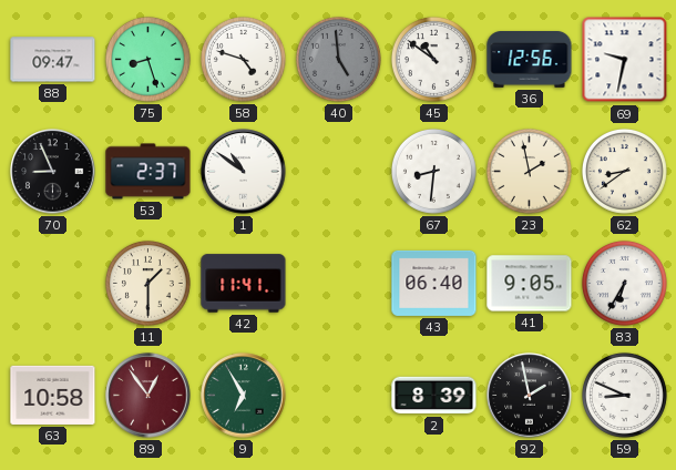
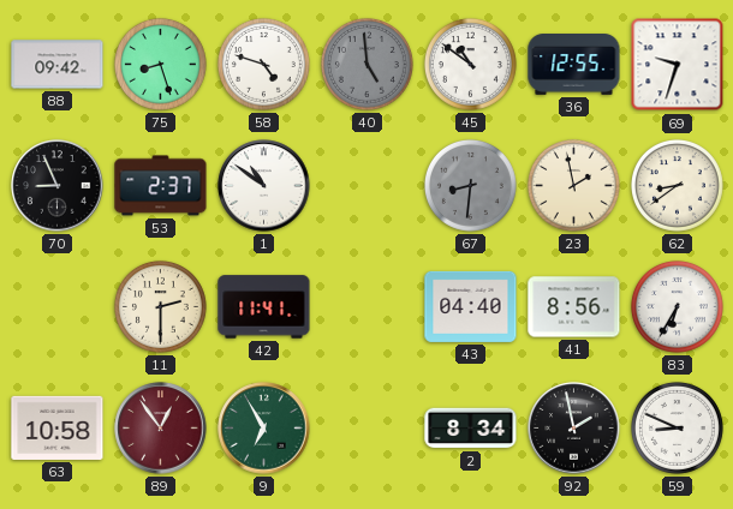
88: 09:47 -> 09:42 (58, 65)
36: 12:56 -> 12:55 (574, 65)
69: 9:32 -> 9:33 (678, 65)
67 dial: white -> grey (470, 185)
11: 1:30 -> 2:30 (160, 306)
43: 06:40 -> 04:40 (471, 306)
41: 9:05 -> 8:56 (574, 307)
2: 8:39 -> 8:34 (471, 429)
